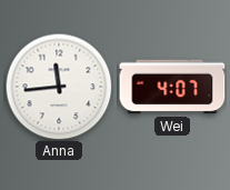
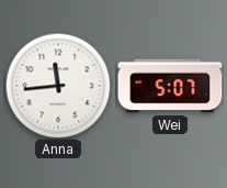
Wei: 4:07 -> 5:07 (170, 86)
